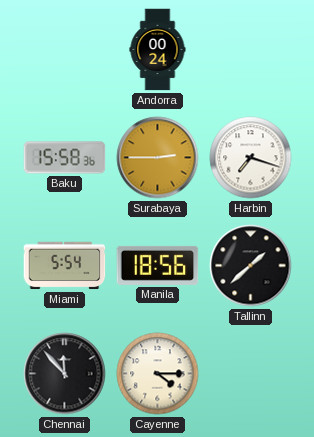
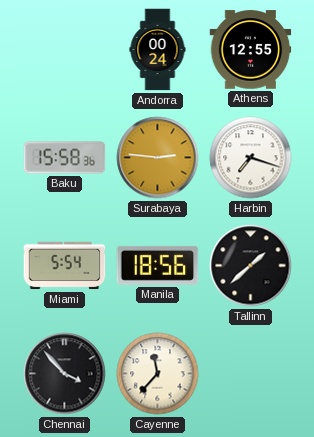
Athens: none -> 12:55 (251, 50)
Surabaya: 2:45 -> 2:46 (158, 158)
Chennai: 11:53 -> 3:53 (65, 374)
Cayenne: 4:15 -> 11:37 (158, 374)
